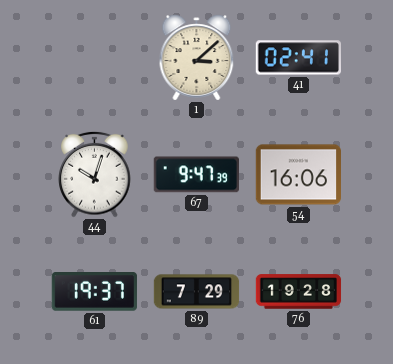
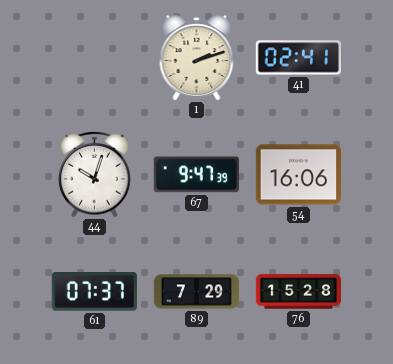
1: 3:08 -> 2:12 (197, 58)
61: 19:37 -> 07:37 (94, 292)
76: 19:28 -> 15:28 (299, 292)
